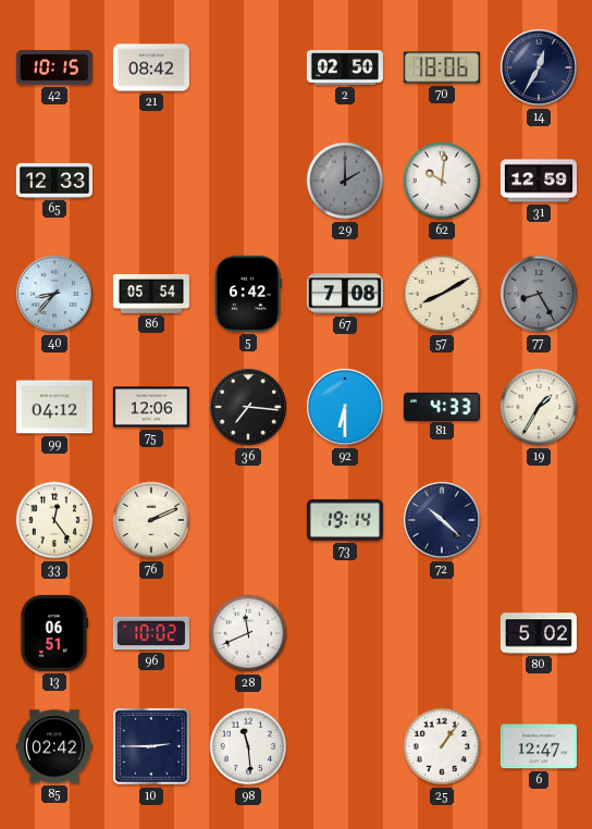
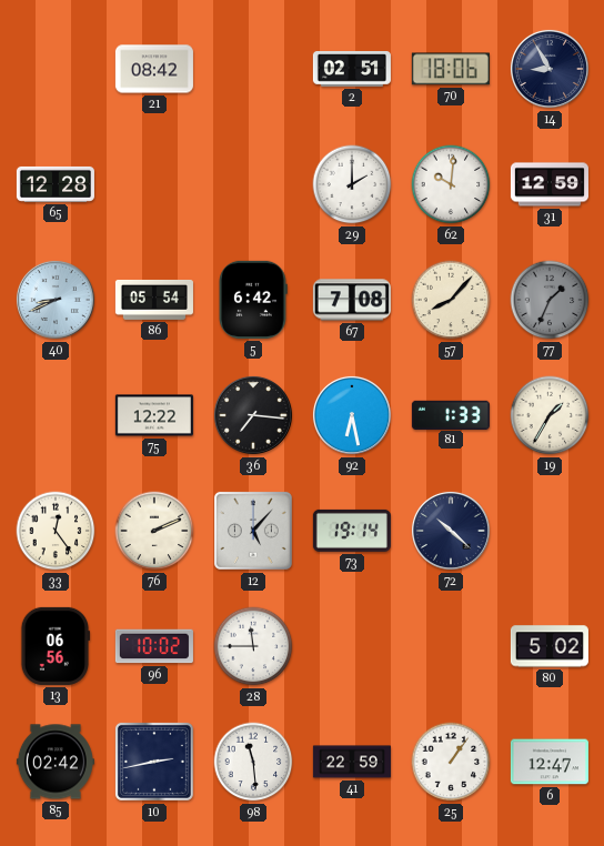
42: 10:15 -> none (54, 67)
2: 02:50 -> 02:51 (352, 69)
14: 12:35 -> 8:55 (550, 69)
65: 12:33 -> 12:28 (56, 184)
29 dial: grey -> white (352, 184)
40: 8:37 -> 8:41 (56, 300)
57: 8:10 -> 8:07 (451, 300)
77: 8:25 -> 1:34 (550, 300)
99: 04:12 -> none (54, 407)
75: 12:06 -> 12:22 (154, 415)
92: 6:30 -> 6:28 (352, 415)
81: 4:33 -> 1:33 (451, 414)
12: none -> 5:07 (253, 531)
13: 06:51 -> 06:56 (56, 646)
28: 11:41 -> 11:45 (253, 646)
10: 2:45 -> 2:43 (154, 762)
41: none -> 22:59 (352, 762)
